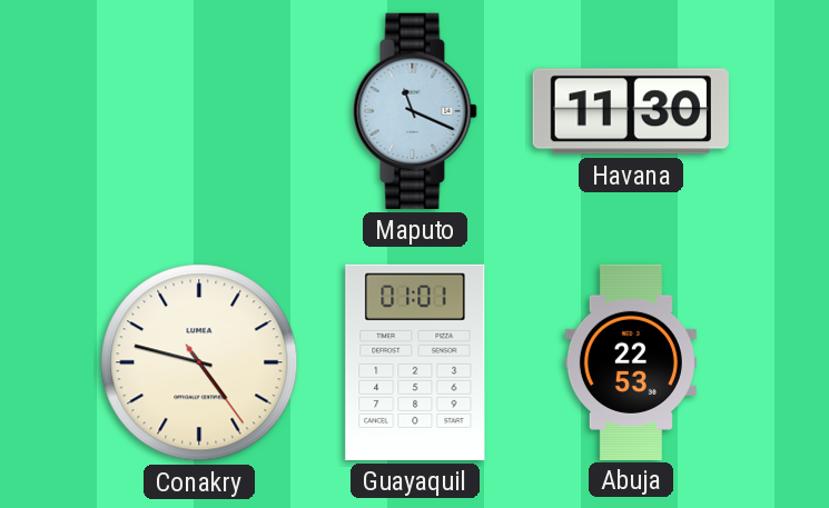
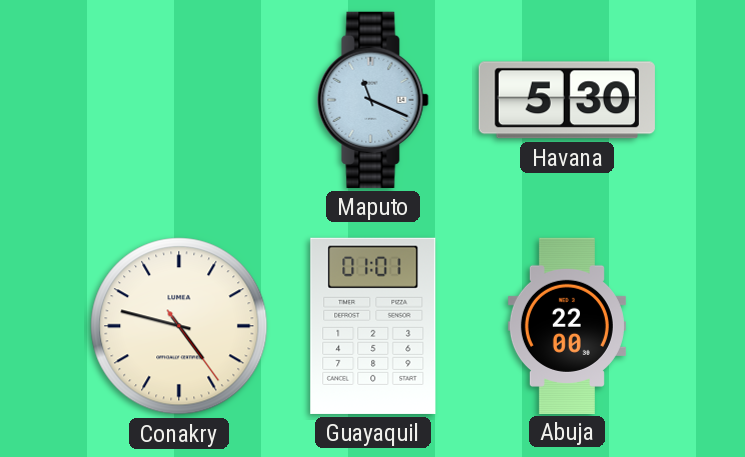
Havana: 11:30 -> 5:30 (567, 100)
Abuja: 22:53 -> 22:00 (567, 325)
